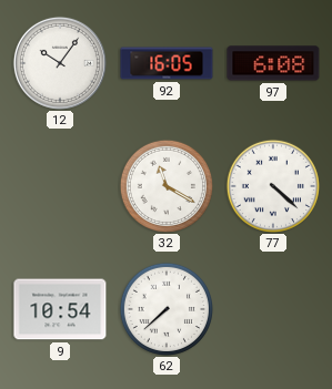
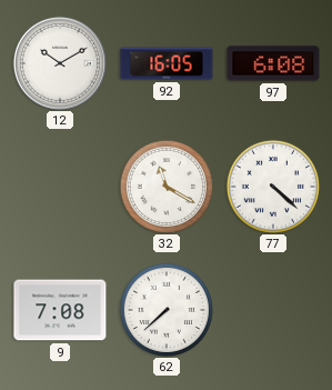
12: 10:06 -> 10:10 (60, 63)
9: 10:54 -> 7:08 (60, 310)
